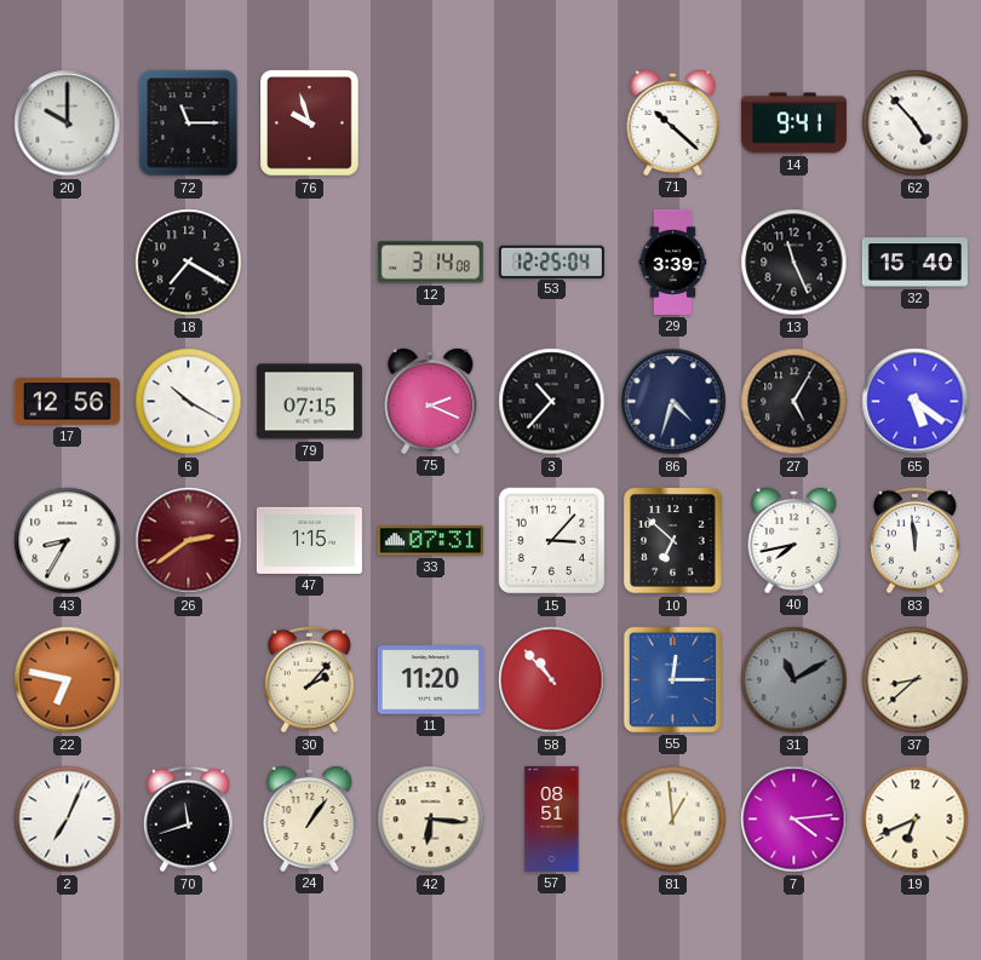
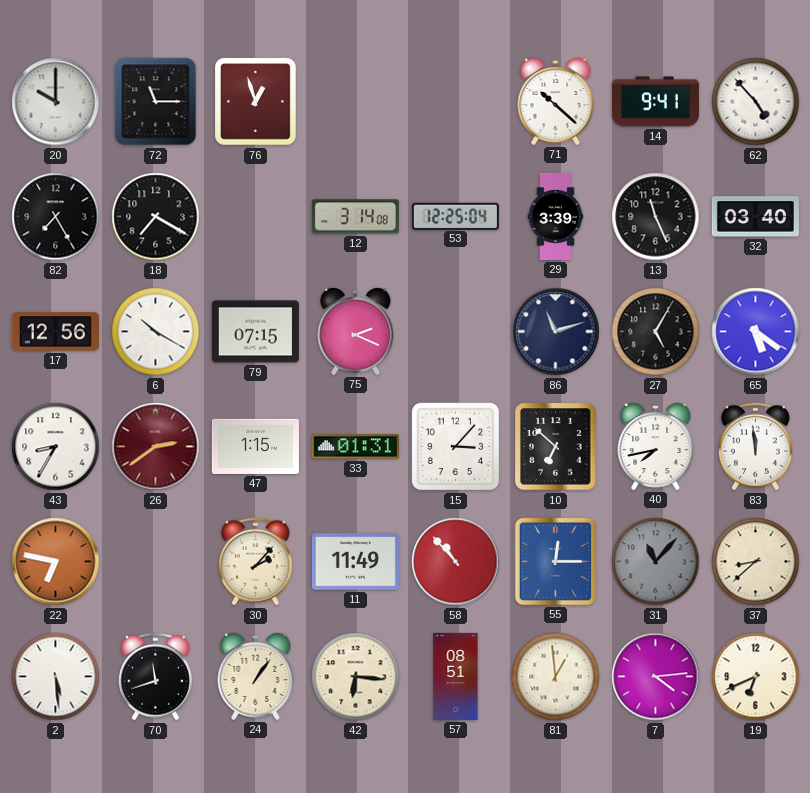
76: 9:57 -> 12:57 (256, 102)
82: none -> 7:25 (56, 217)
32: 15:40 -> 03:40 (755, 217)
3: 10:37 -> none (552, 402)
86: 4:33 -> 11:12 (556, 332)
33: 07:31 -> 01:31 (355, 447)
11: 11:20 -> 11:49 (355, 562)
31: 11:10 -> 11:07 (656, 562)
2: 7:04 -> 5:29 (56, 677)
